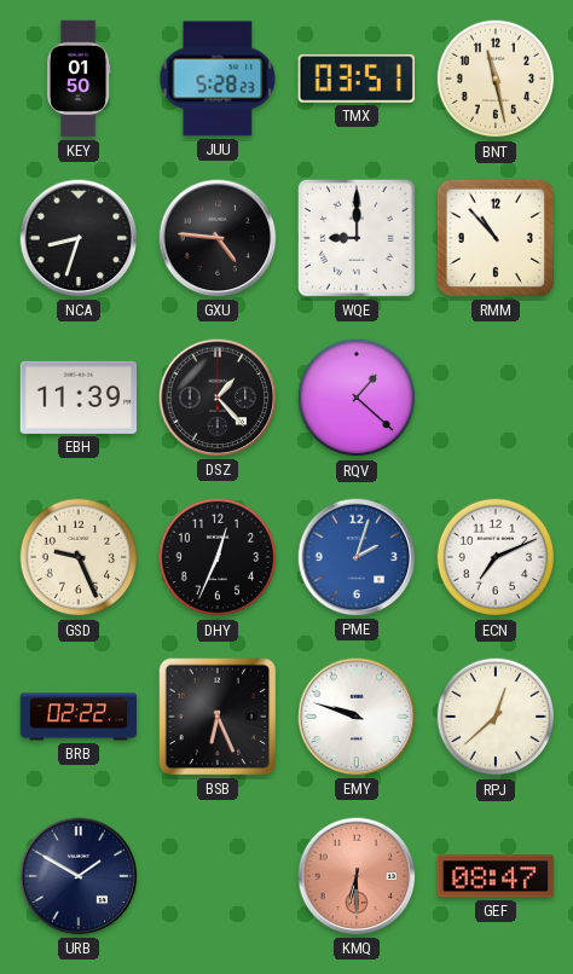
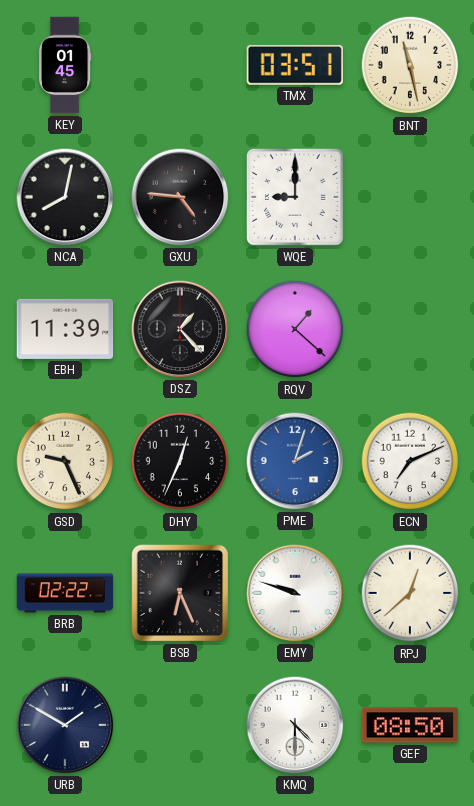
KEY: 01:50 -> 01:45 (65, 65)
JUU: 5:28 -> none (218, 79)
NCA: 8:33 -> 8:02 (65, 197)
RMM: 10:53 -> none (496, 238)
KMQ: 6:30 -> 4:30 (295, 725)
KMQ dial: salmon -> white (295, 725)
GEF: 08:47 -> 08:50 (410, 725)
